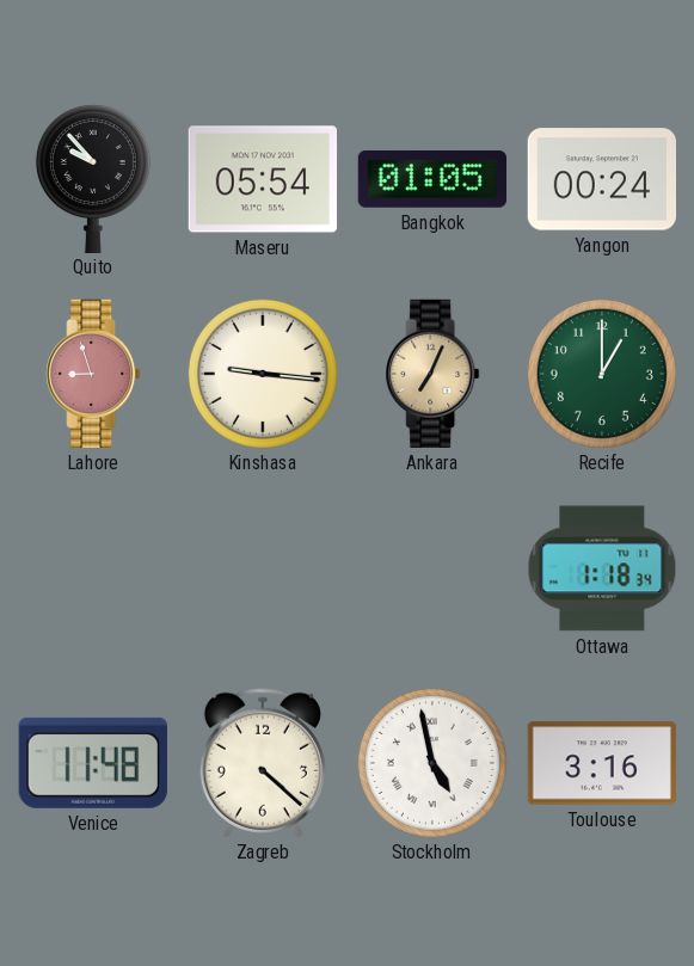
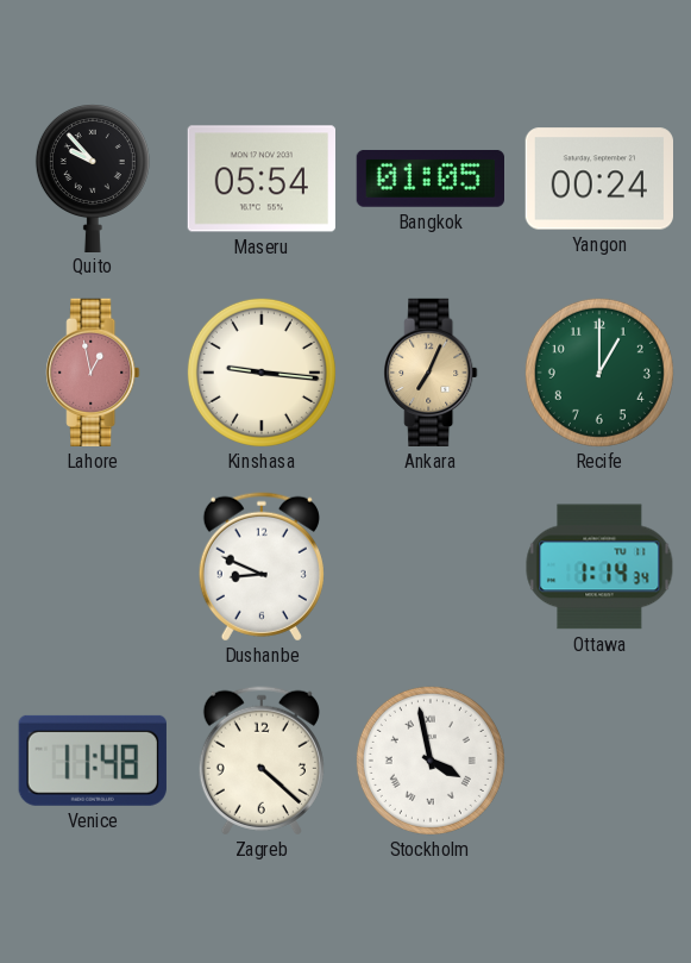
Lahore: 8:57 -> 12:58 (93, 373)
Dushanbe: none -> 8:49 (262, 567)
Ottawa: 1:18 -> 1:14 (599, 567)
Stockholm: 4:58 -> 3:58 (431, 761)
Toulouse: 3:16 -> none (601, 763)
